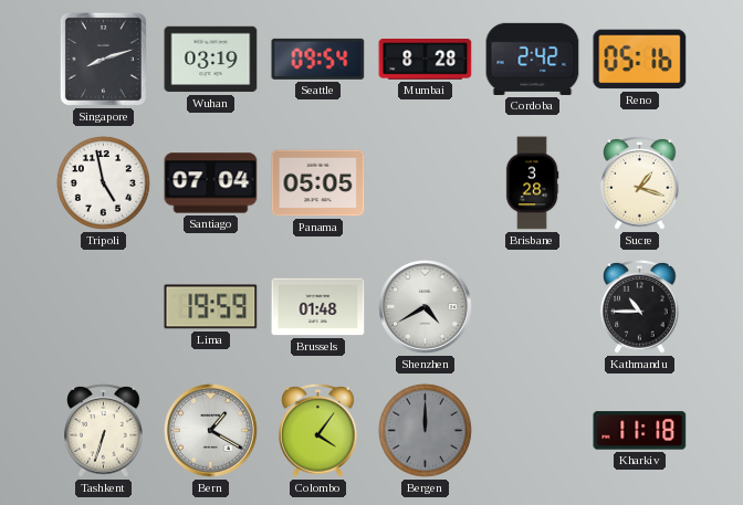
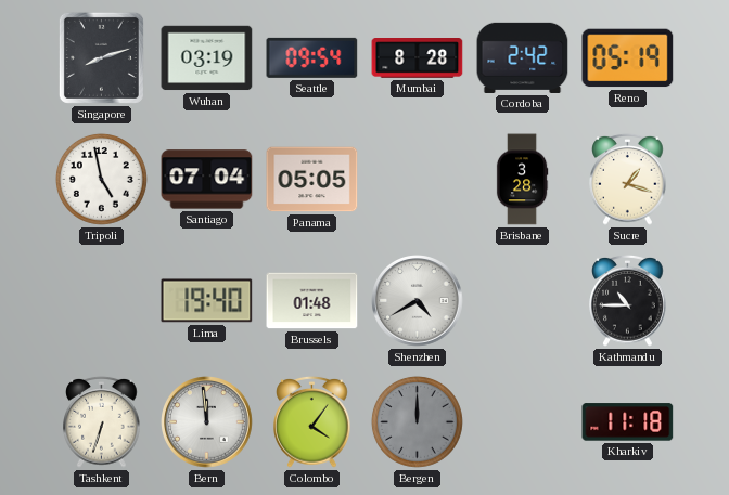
Reno: 05:16 -> 05:19 (628, 58)
Lima: 19:59 -> 19:40 (207, 301)
Bern: 1:20 -> 11:59 (207, 422)
